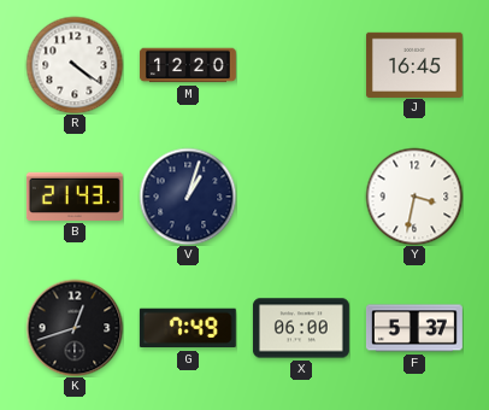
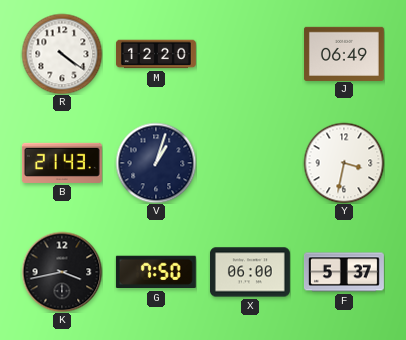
J: 16:45 -> 06:49 (344, 53)
K: 12:42 -> 3:43 (62, 272)
G: 7:49 -> 7:50 (156, 272)
